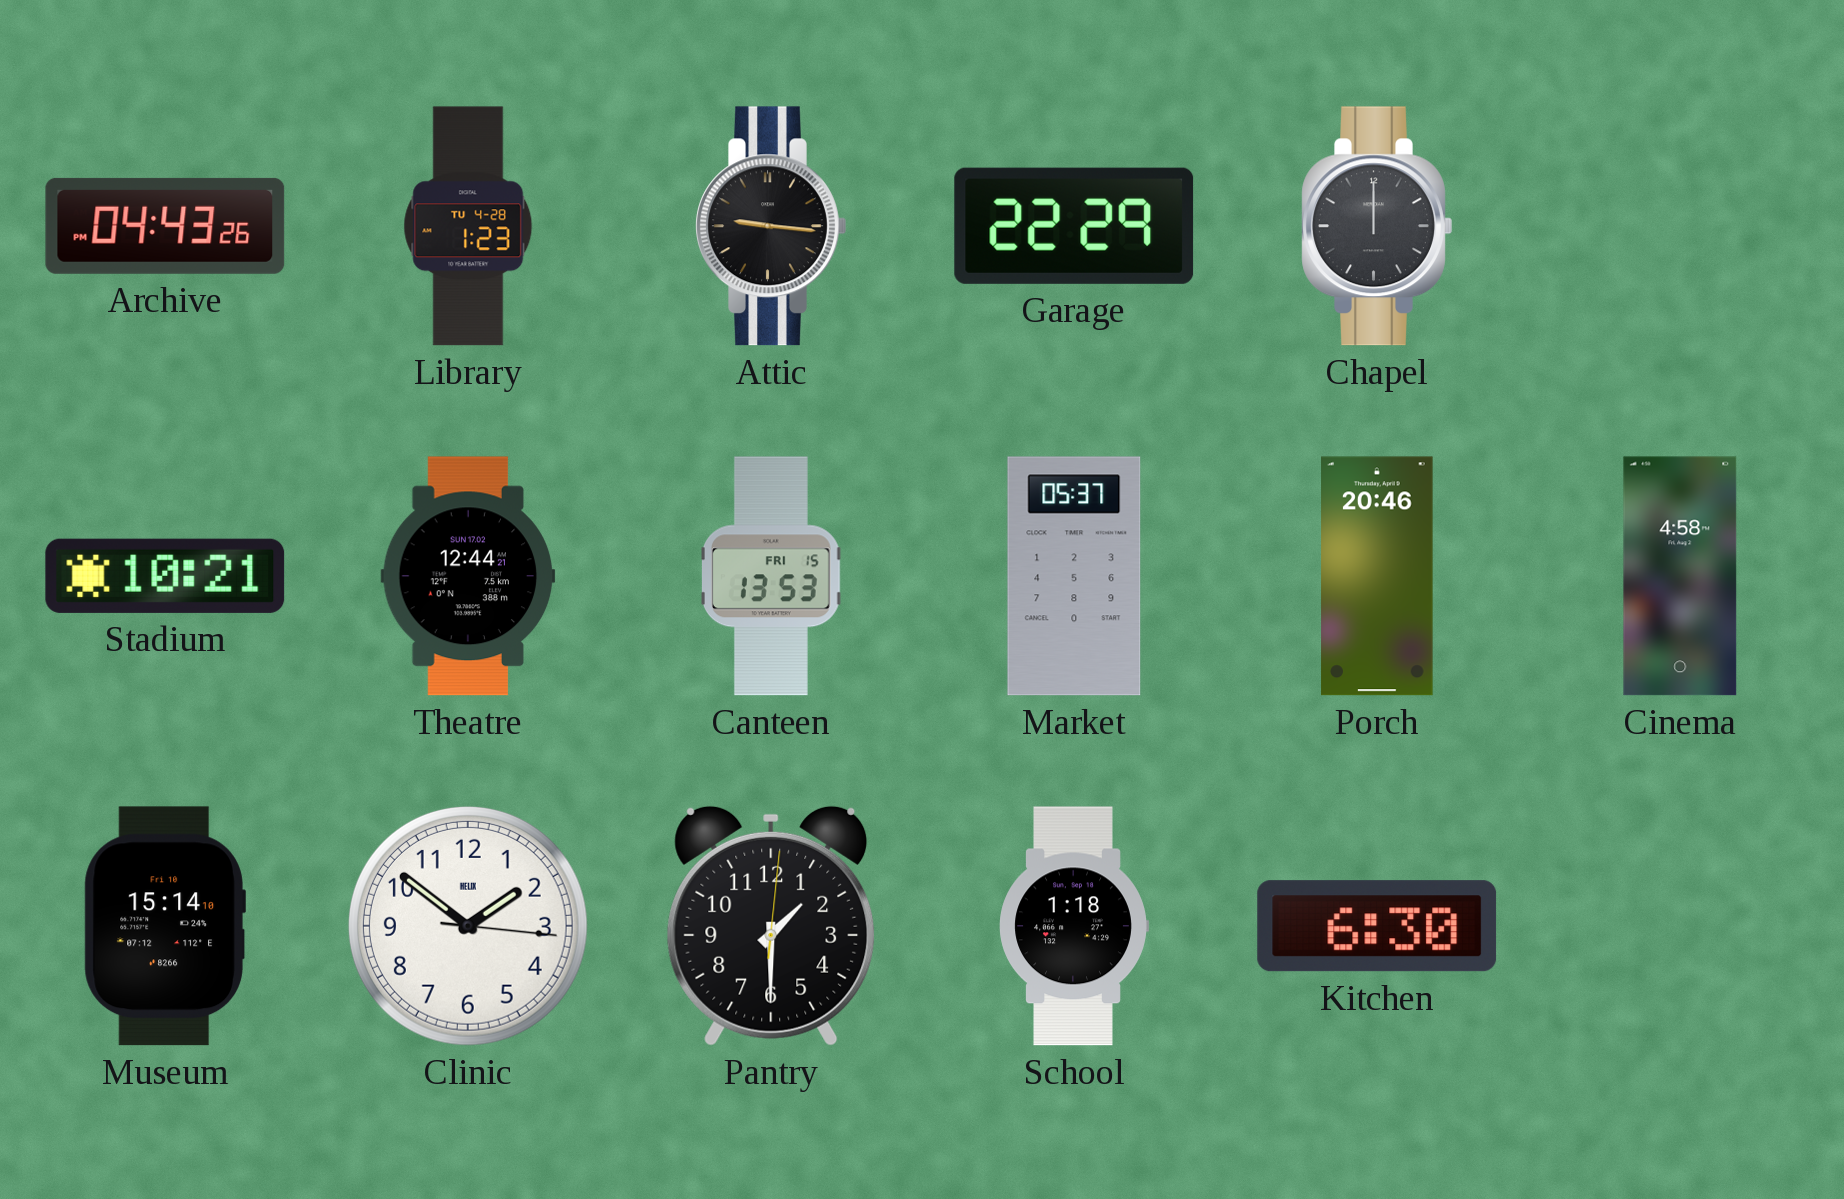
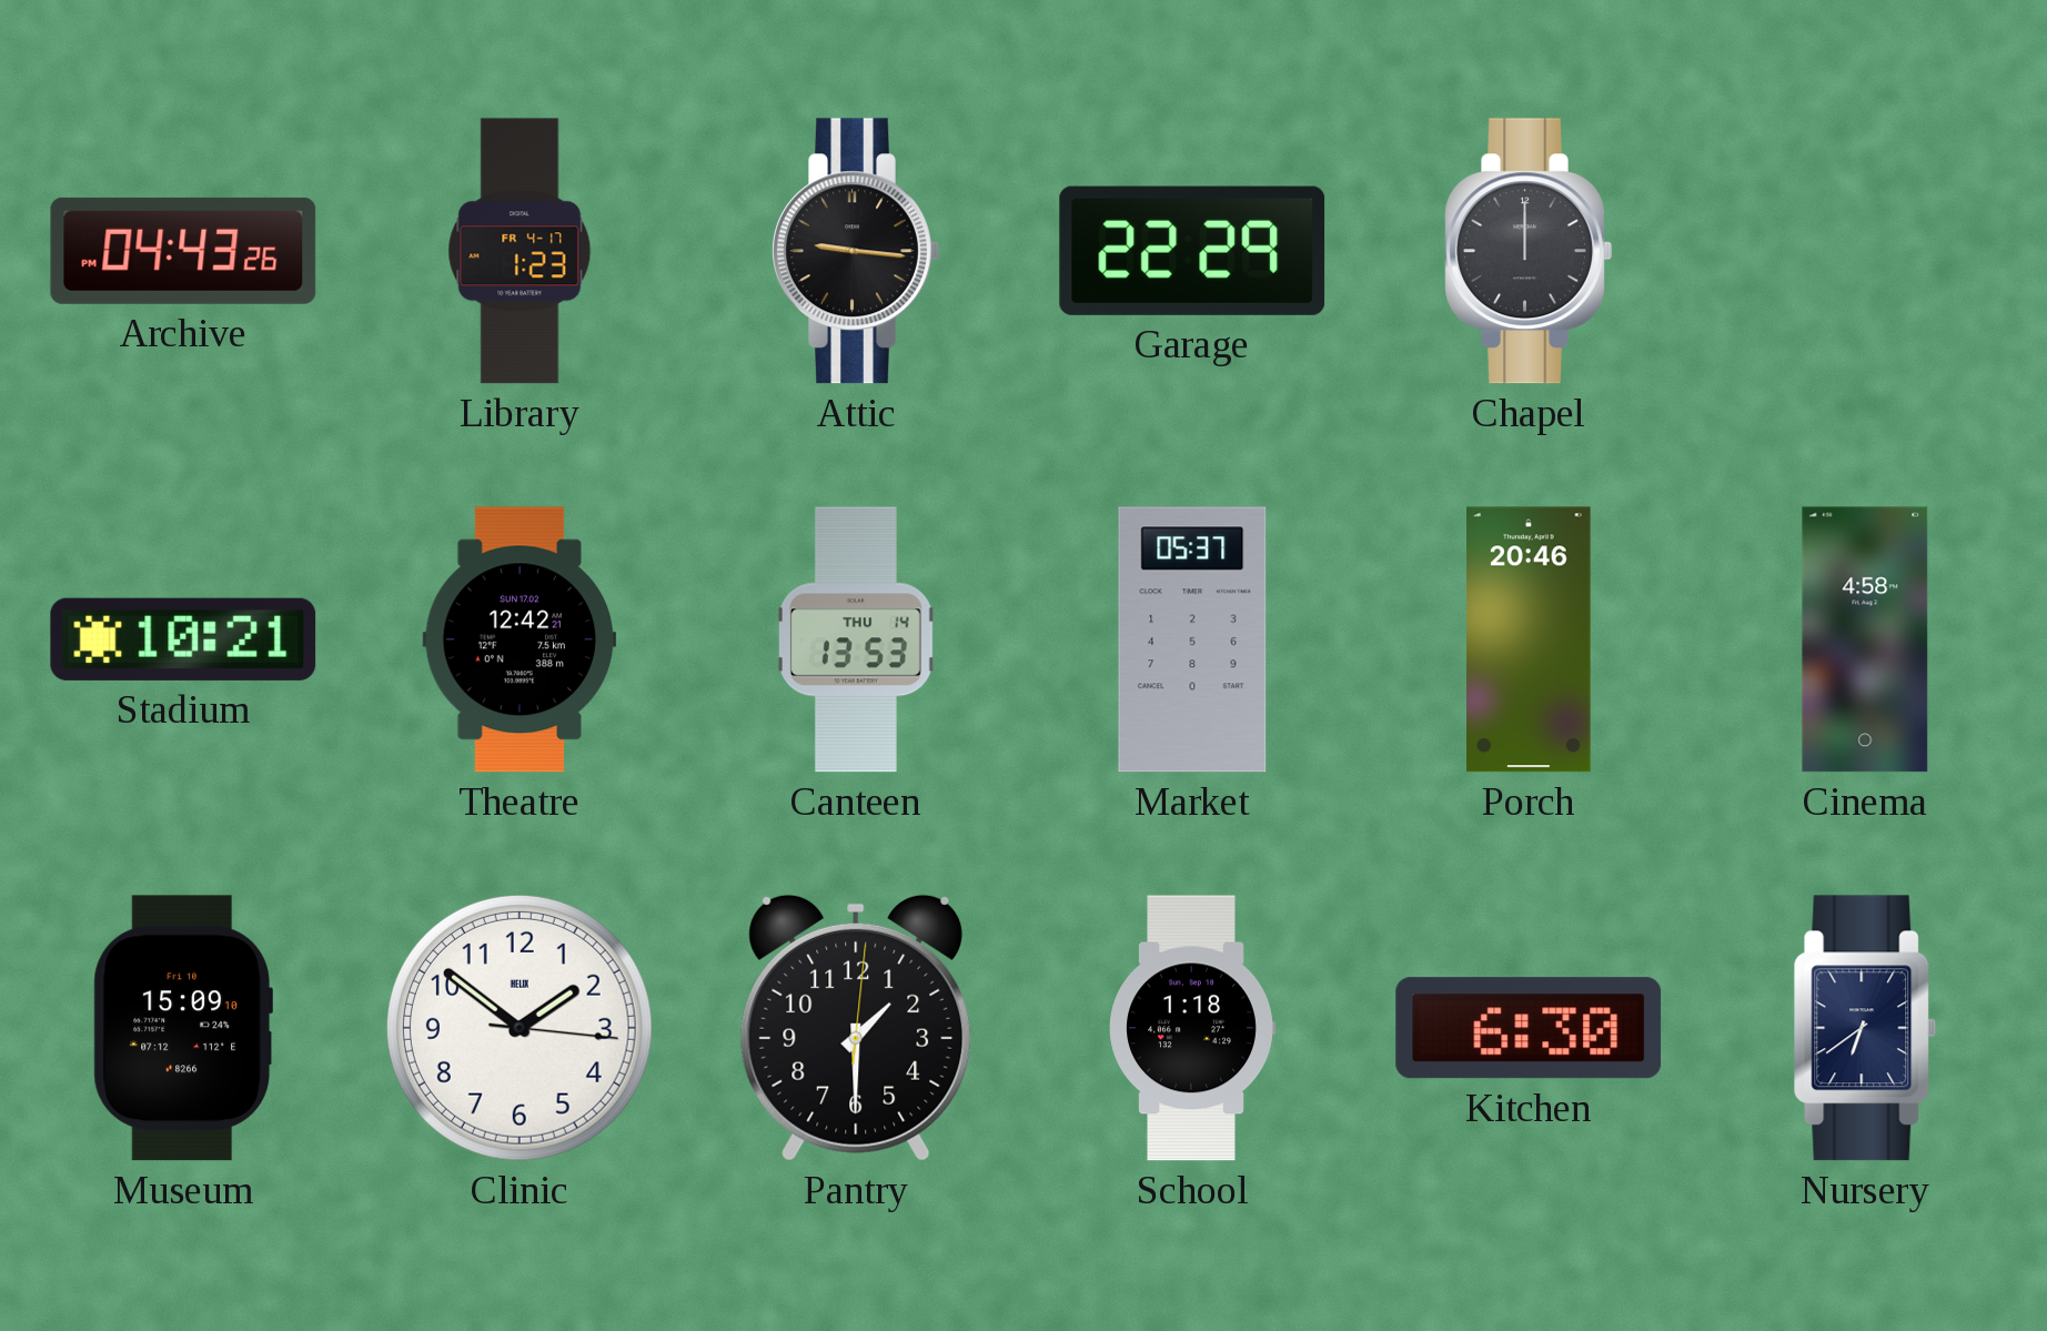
Library date: TU 4-28 -> FR 4-17 (520, 251)
Theatre: 12:44 -> 12:42 (520, 639)
Canteen date: FRI 15 -> THU 14 (856, 639)
Museum: 15:14 -> 15:09 (183, 1028)
Nursery: none -> 6:39 (1865, 1028)
